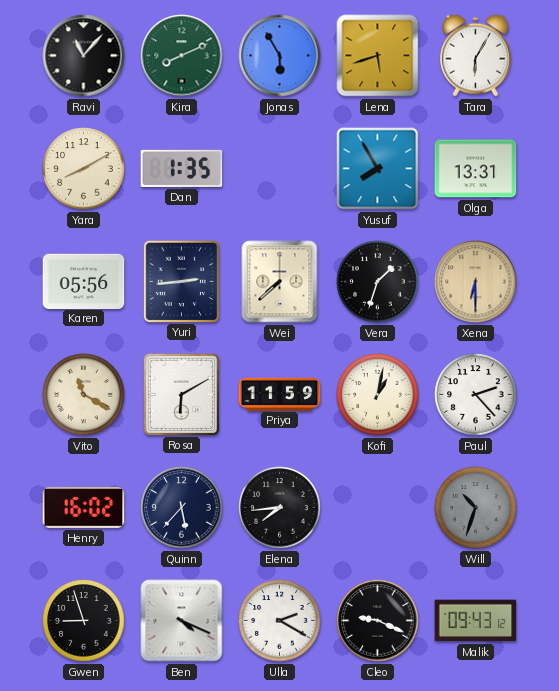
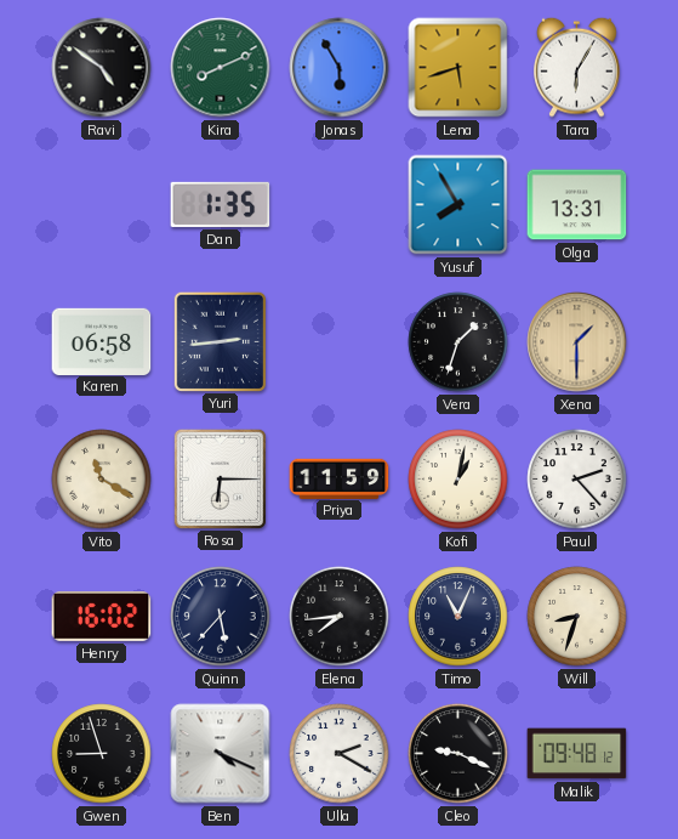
Ravi: 11:07 -> 4:51 (102, 68)
Yara: 8:10 -> none (84, 169)
Karen: 05:56 -> 06:58 (102, 341)
Wei: 7:38 -> none (280, 282)
Xena: 6:30 -> 1:30 (577, 342)
Rosa: 6:10 -> 6:15 (220, 478)
Timo: none -> 11:04 (458, 617)
Will: 10:33 -> 8:33 (577, 617)
Will dial: grey -> cream (577, 617)
Malik: 09:43 -> 09:48 (577, 754)
